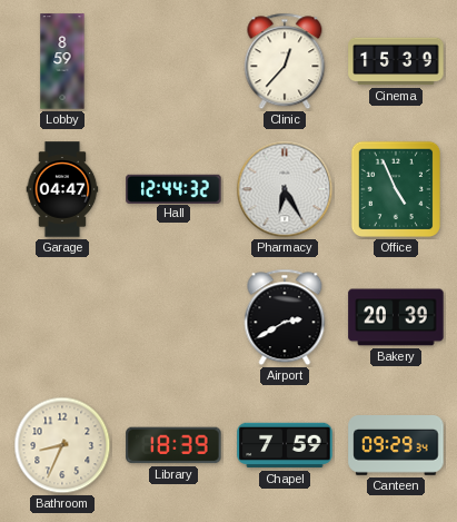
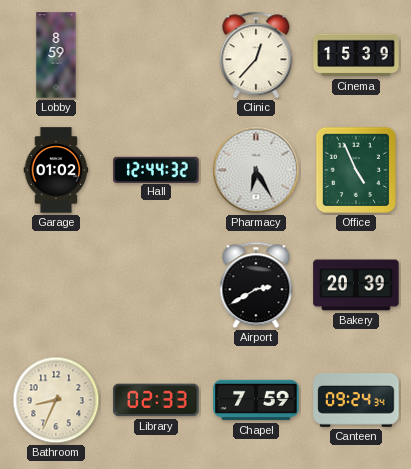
Garage: 04:47 -> 01:02 (56, 170)
Library: 18:39 -> 02:33 (156, 400)
Canteen: 09:29 -> 09:24 (356, 401)
